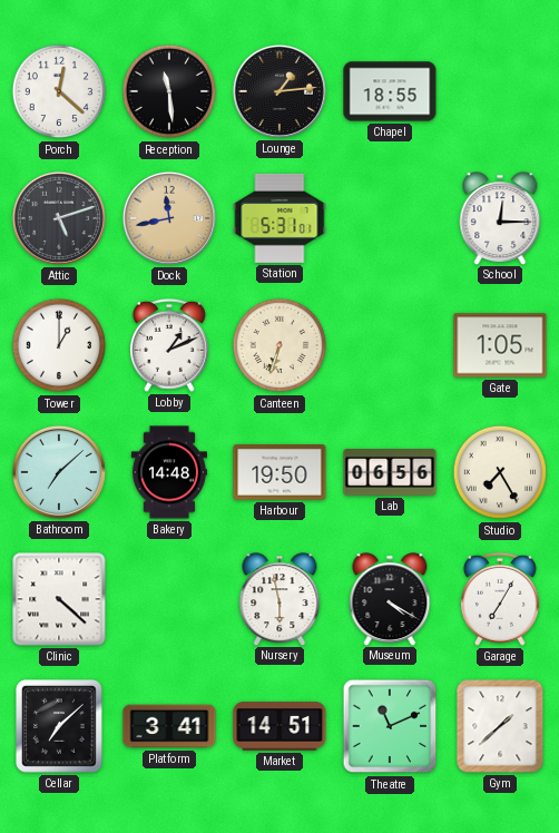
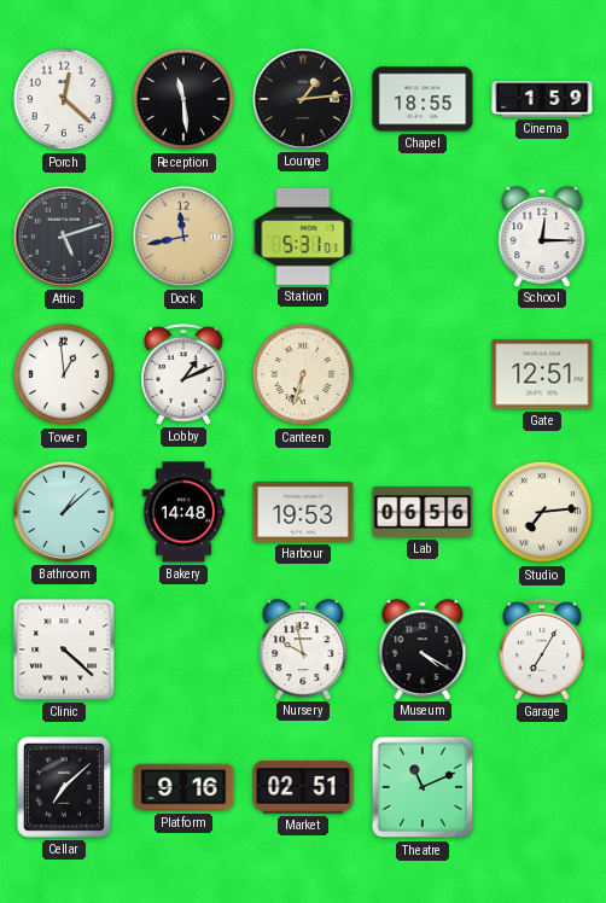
Cinema: none -> 1:59 (542, 99)
Tower: 1:00 -> 12:59 (64, 374)
Gate: 1:05 -> 12:51 (542, 374)
Bathroom: 7:08 -> 1:08 (64, 512)
Harbour: 19:50 -> 19:53 (303, 513)
Studio: 7:25 -> 7:14 (542, 512)
Nursery: 5:58 -> 9:58 (303, 649)
Platform: 3:41 -> 9:16 (183, 787)
Market: 14:51 -> 02:51 (303, 787)
Gym: 1:38 -> none (500, 726)
